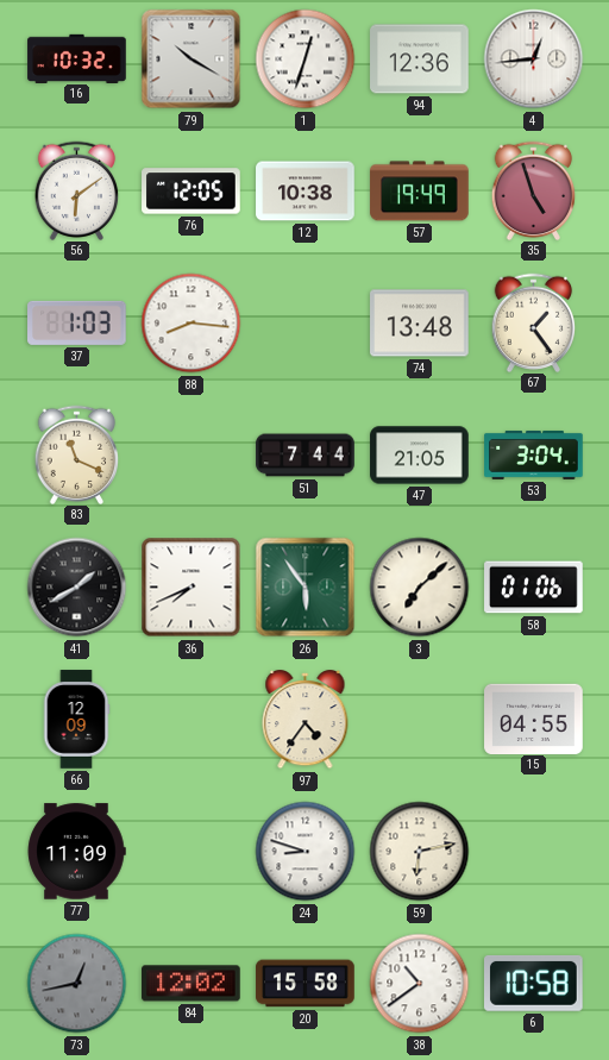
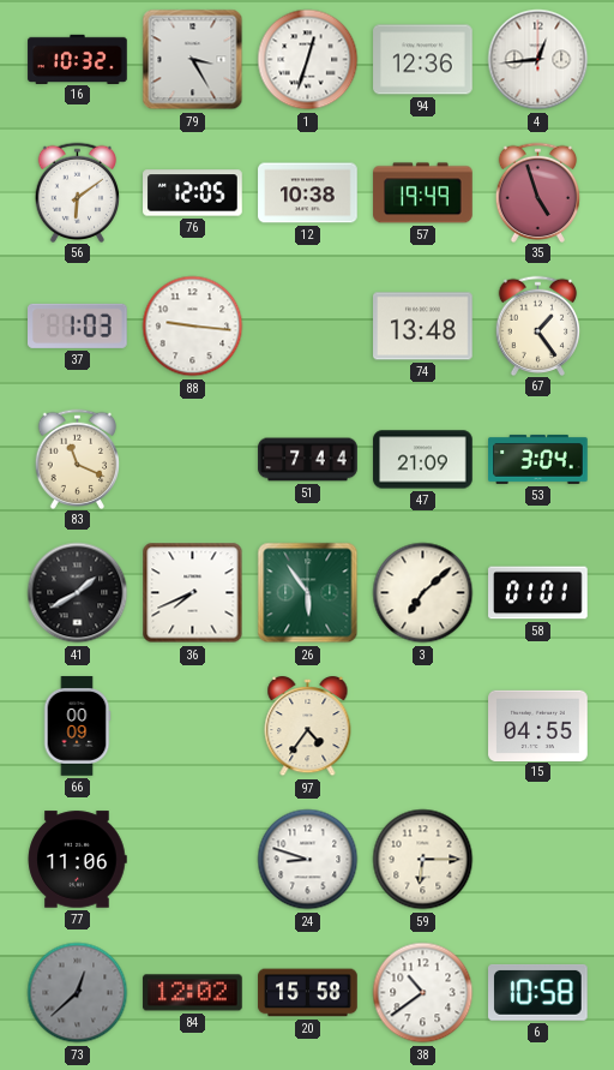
79: 10:20 -> 3:25 (193, 60)
88: 8:16 -> 9:16 (193, 327)
47: 21:05 -> 21:09 (423, 460)
58: 01:06 -> 01:01 (538, 593)
66: 12:09 -> 00:09 (77, 727)
77: 11:09 -> 11:06 (77, 860)
59: 6:13 -> 6:15 (423, 860)
73: 12:43 -> 12:38 (78, 993)
